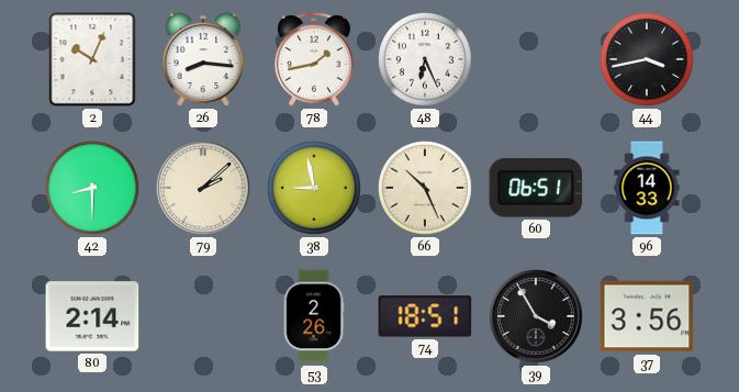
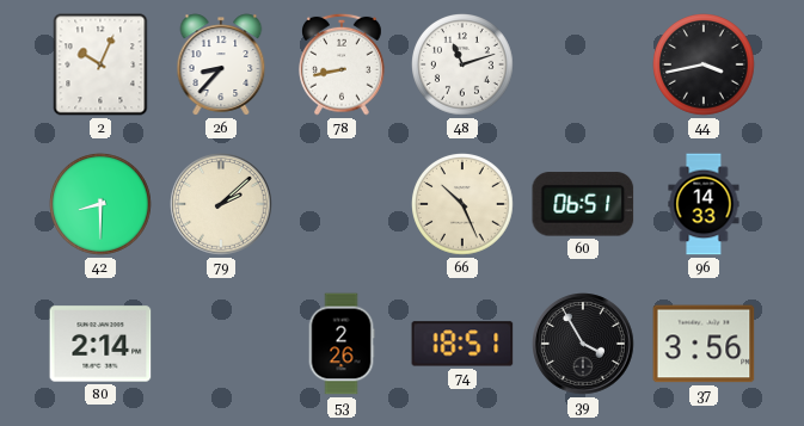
26: 8:16 -> 8:37 (221, 64)
78: 1:43 -> 8:43 (343, 64)
48: 6:26 -> 11:12 (464, 66)
38: 8:58 -> none (315, 189)
